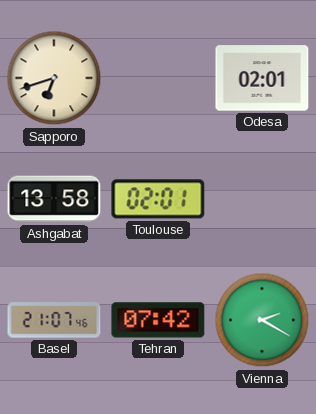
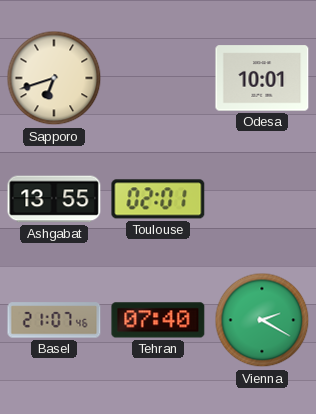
Odesa: 02:01 -> 10:01 (262, 78)
Ashgabat: 13:58 -> 13:55 (54, 199)
Tehran: 07:42 -> 07:40 (158, 320)
